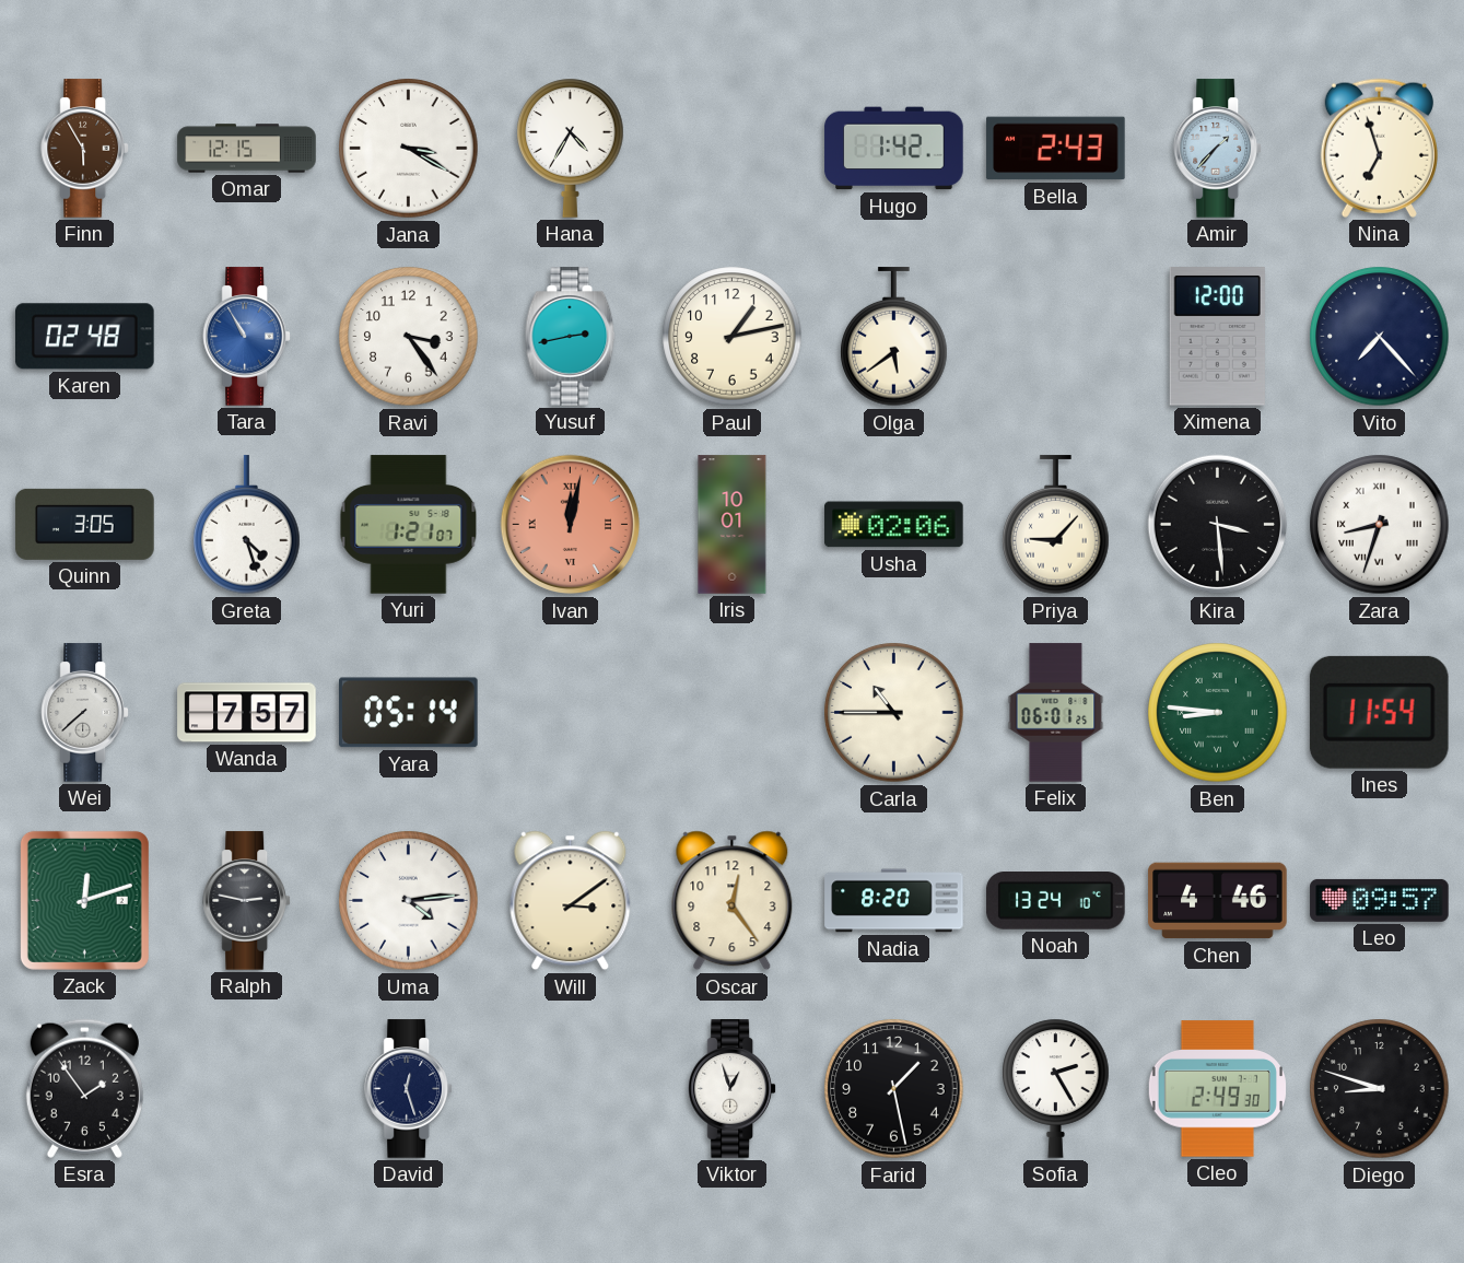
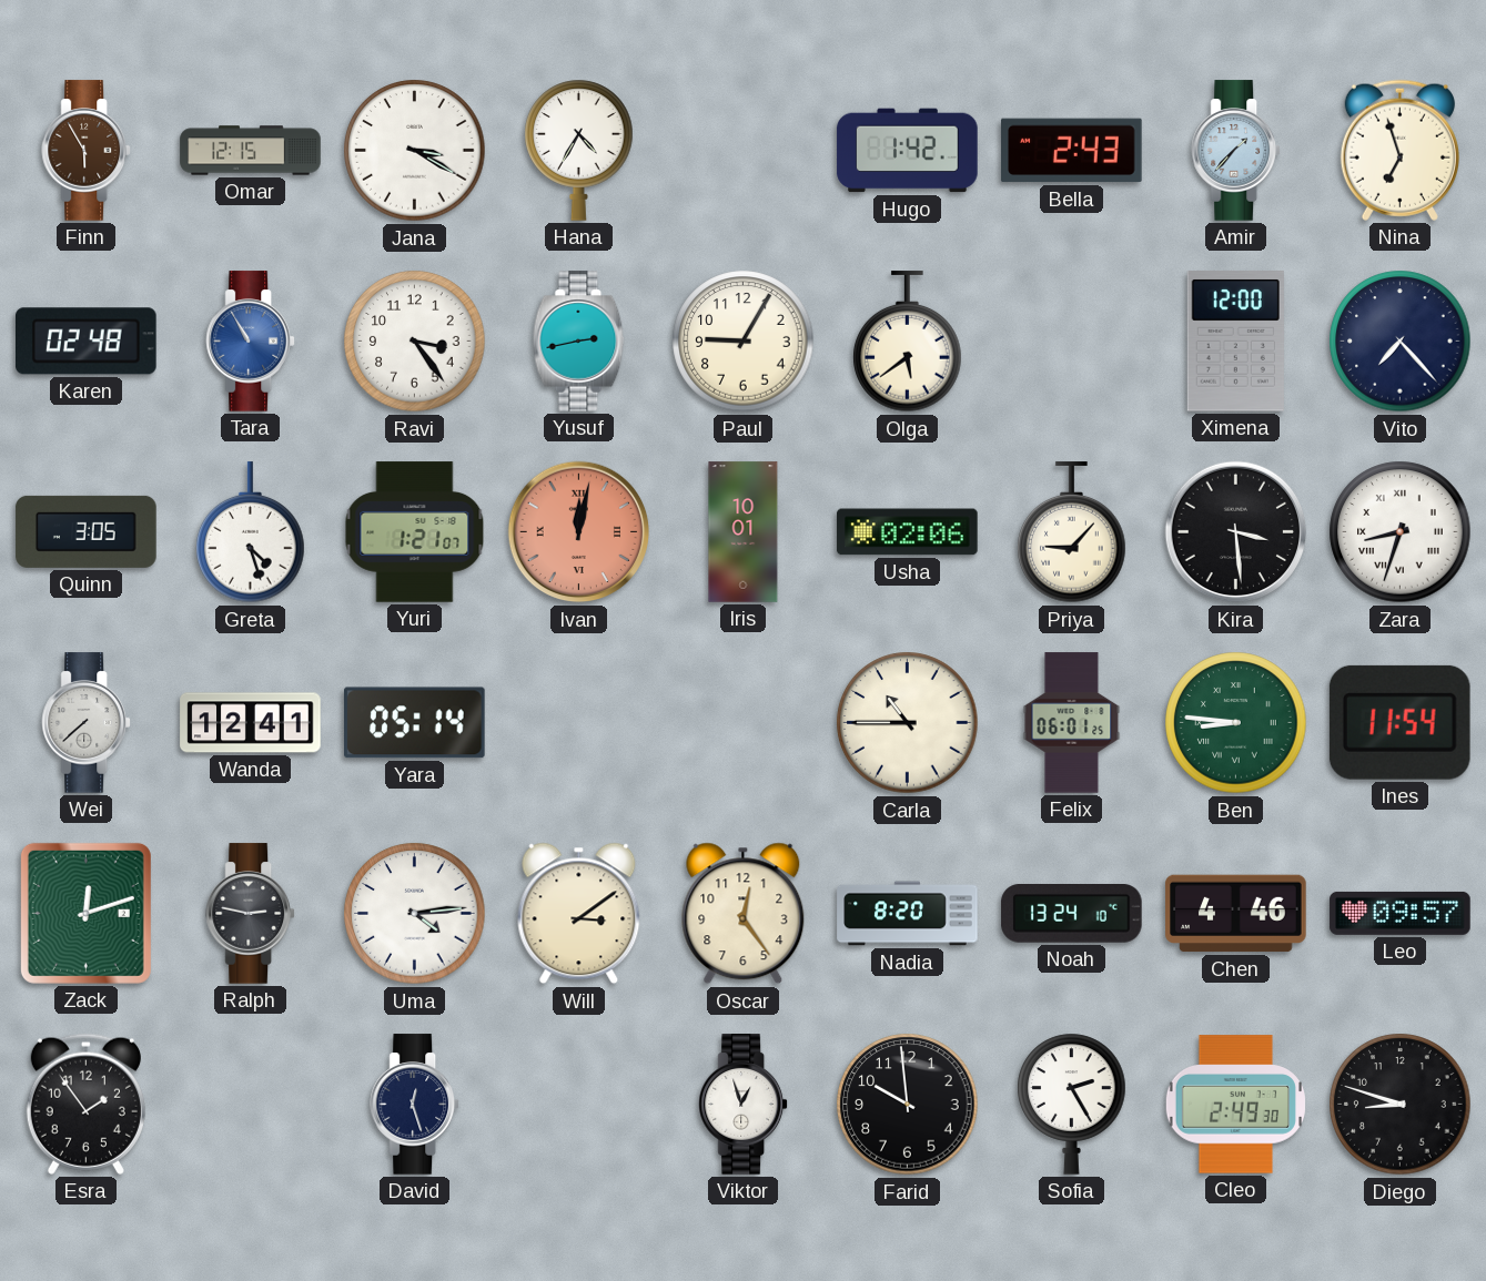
Paul: 1:13 -> 9:05 (744, 342)
Wanda: 7:57 -> 12:41 (251, 723)
Farid: 1:28 -> 9:59 (908, 1105)
